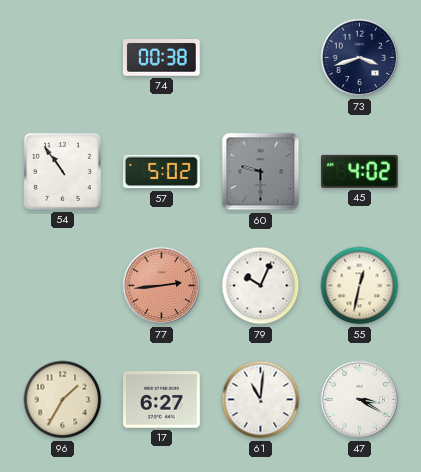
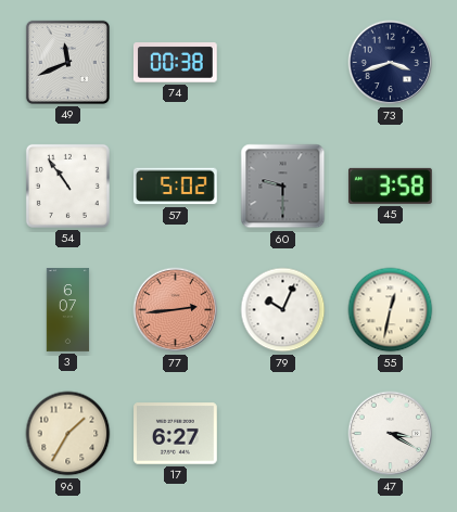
49: none -> 11:41 (67, 62)
45: 4:02 -> 3:58 (390, 185)
3: none -> 6:07 (68, 310)
61: 11:01 -> none (261, 400)
